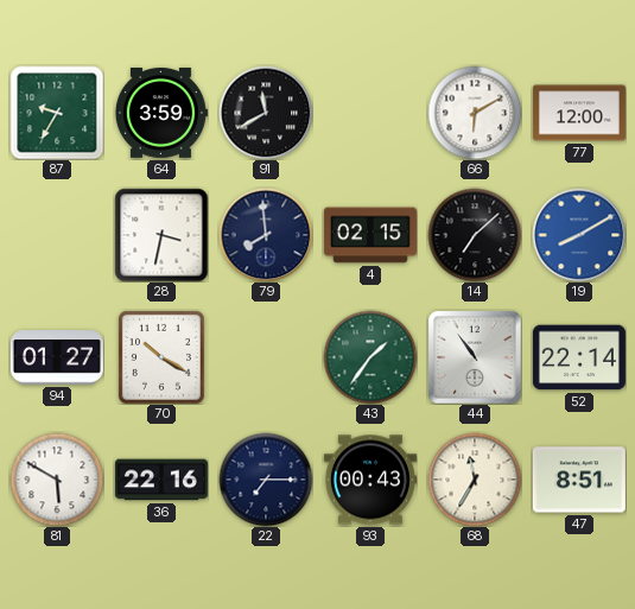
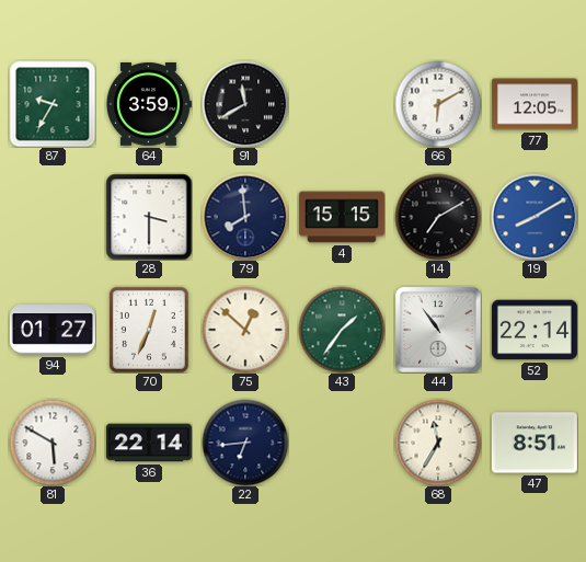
77: 12:00 -> 12:05 (535, 104)
28: 3:32 -> 3:30 (149, 217)
4: 02:15 -> 15:15 (342, 217)
14: 7:08 -> 7:10 (438, 217)
70: 10:20 -> 12:34 (149, 330)
75: none -> 12:52 (245, 330)
36: 22:16 -> 22:14 (149, 443)
22: 7:15 -> 6:44 (245, 443)
93: 00:43 -> none (370, 480)
